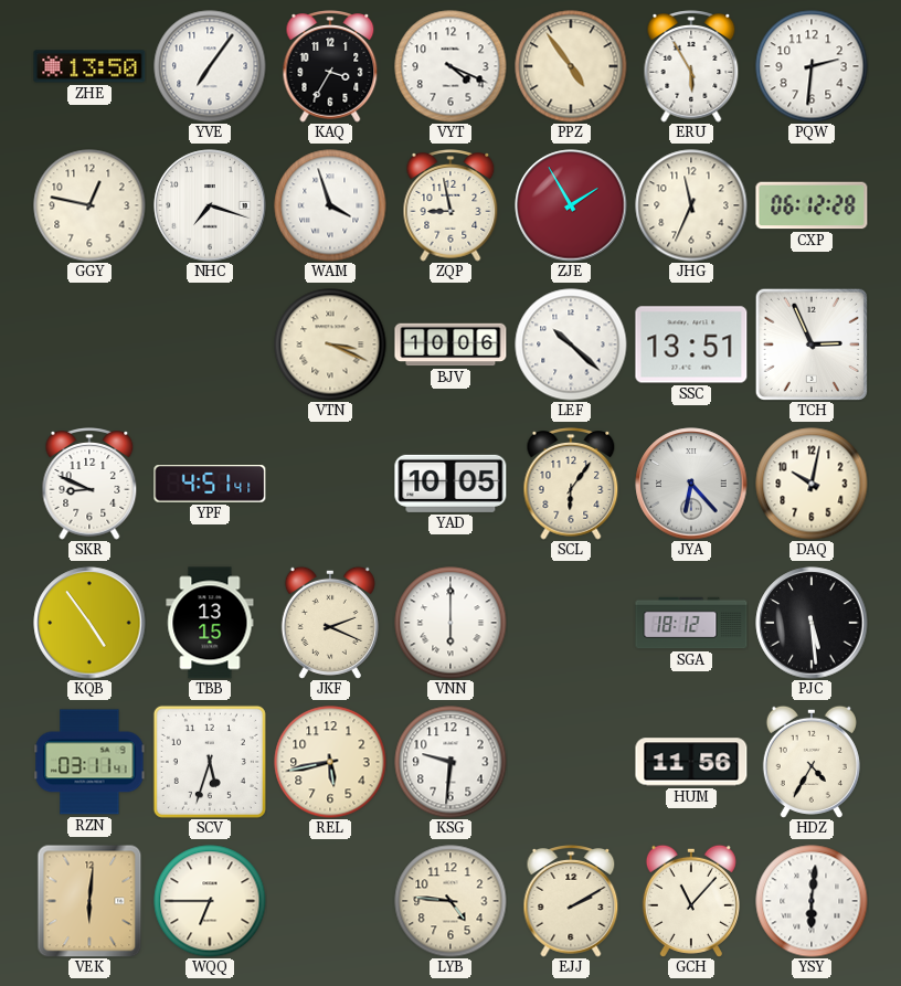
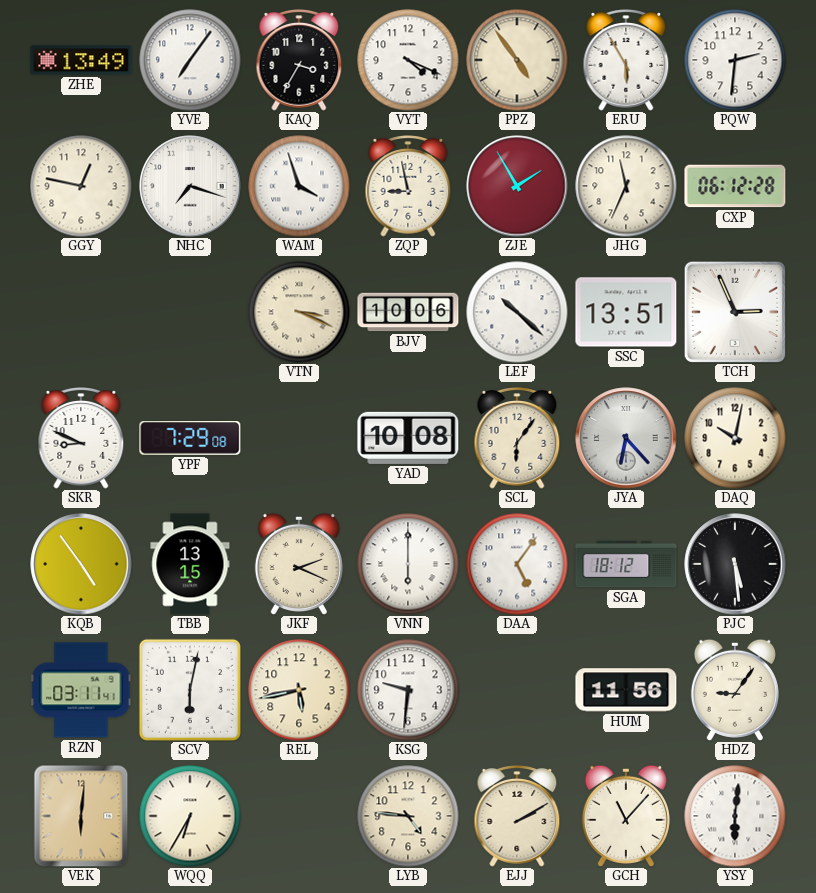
ZHE: 13:50 -> 13:49 (81, 60)
YPF: 4:51 -> 7:29 (190, 439)
YAD: 10:05 -> 10:08 (408, 438)
DAA: none -> 5:06 (517, 564)
SCV: 5:33 -> 6:02 (190, 690)
HDZ: 4:35 -> 9:06 (735, 690)
WQQ: 6:45 -> 6:35 (190, 816)
